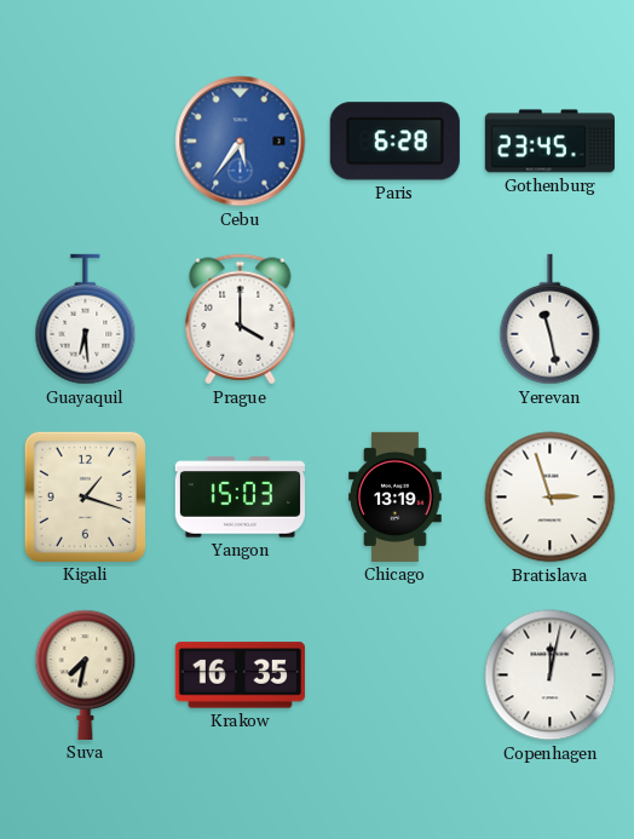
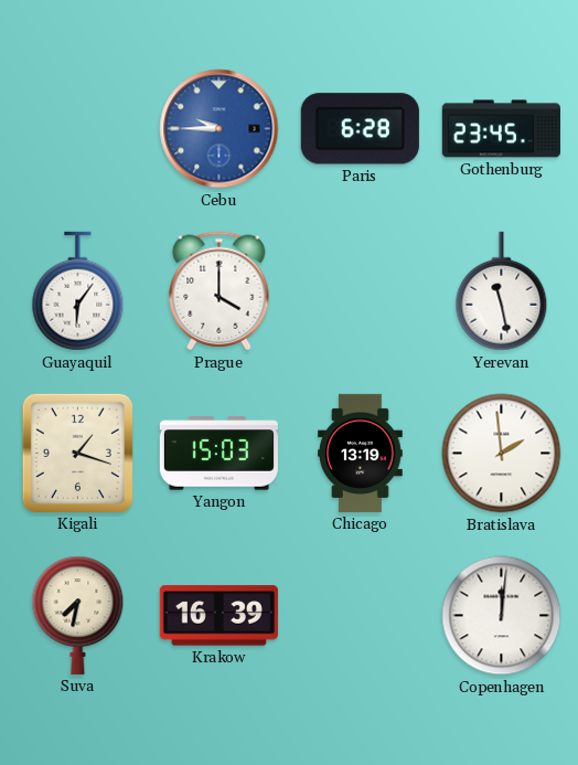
Cebu: 5:36 -> 9:45 (220, 129)
Guayaquil: 6:29 -> 6:06 (78, 291)
Bratislava: 2:57 -> 1:59 (502, 454)
Krakow: 16:35 -> 16:39 (218, 616)
Copenhagen: 12:02 -> 12:01 (502, 616)
